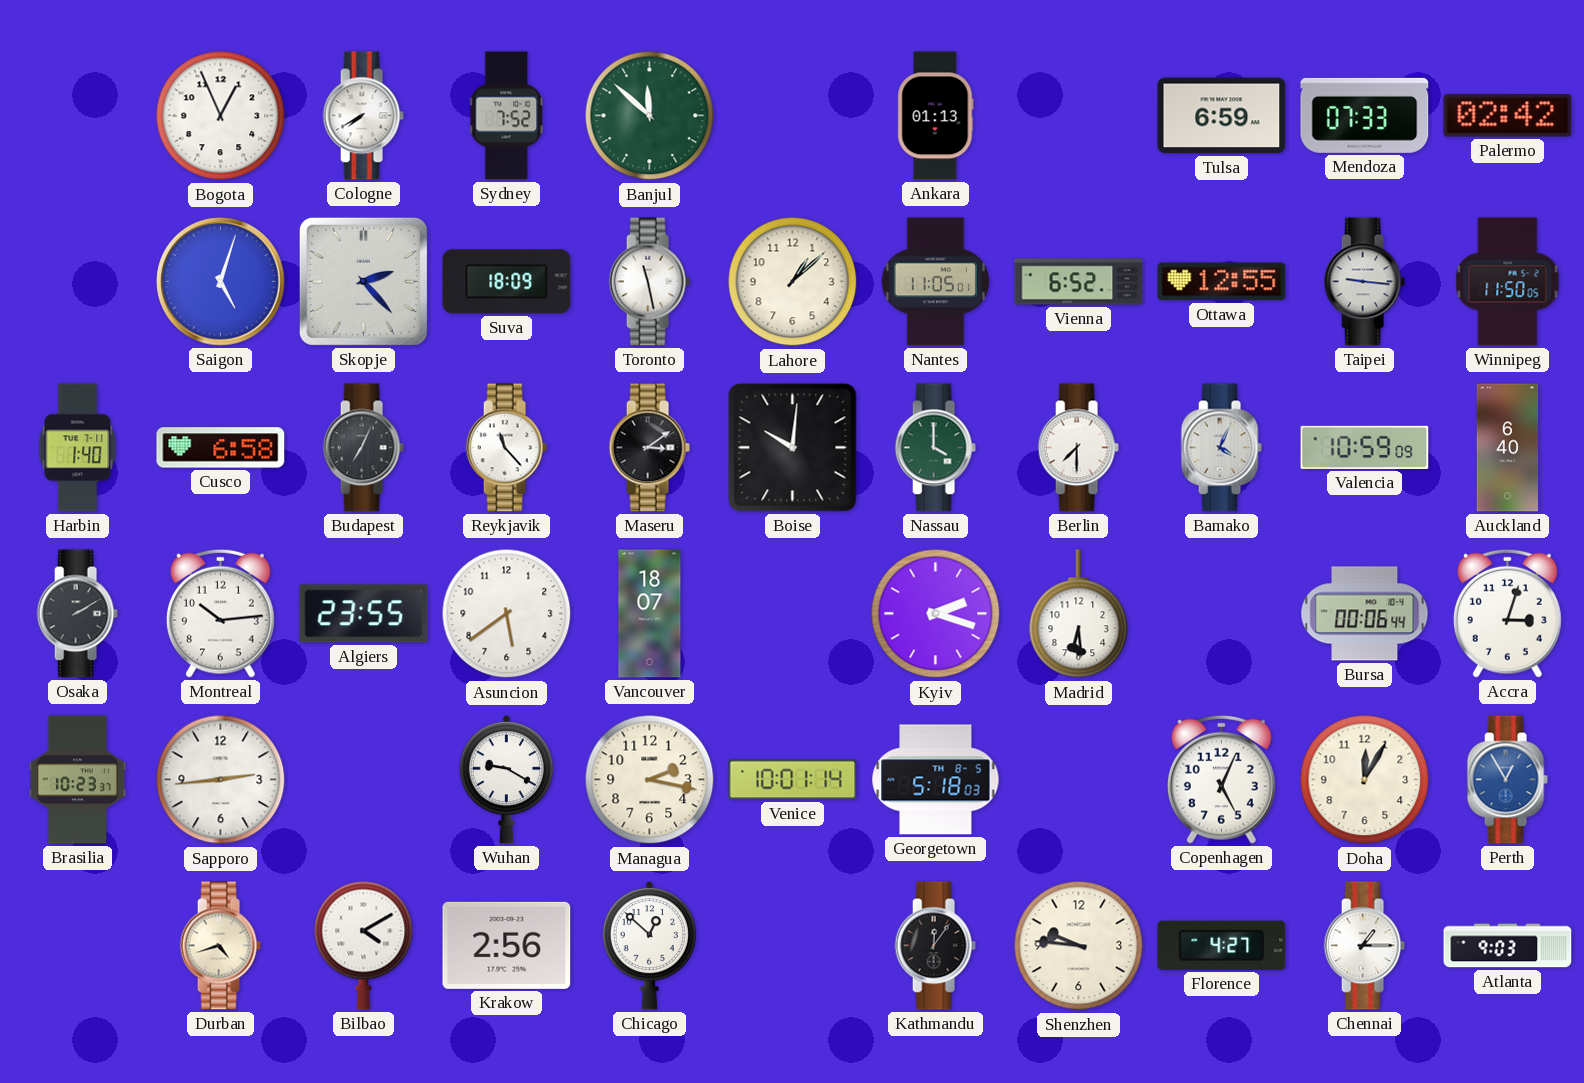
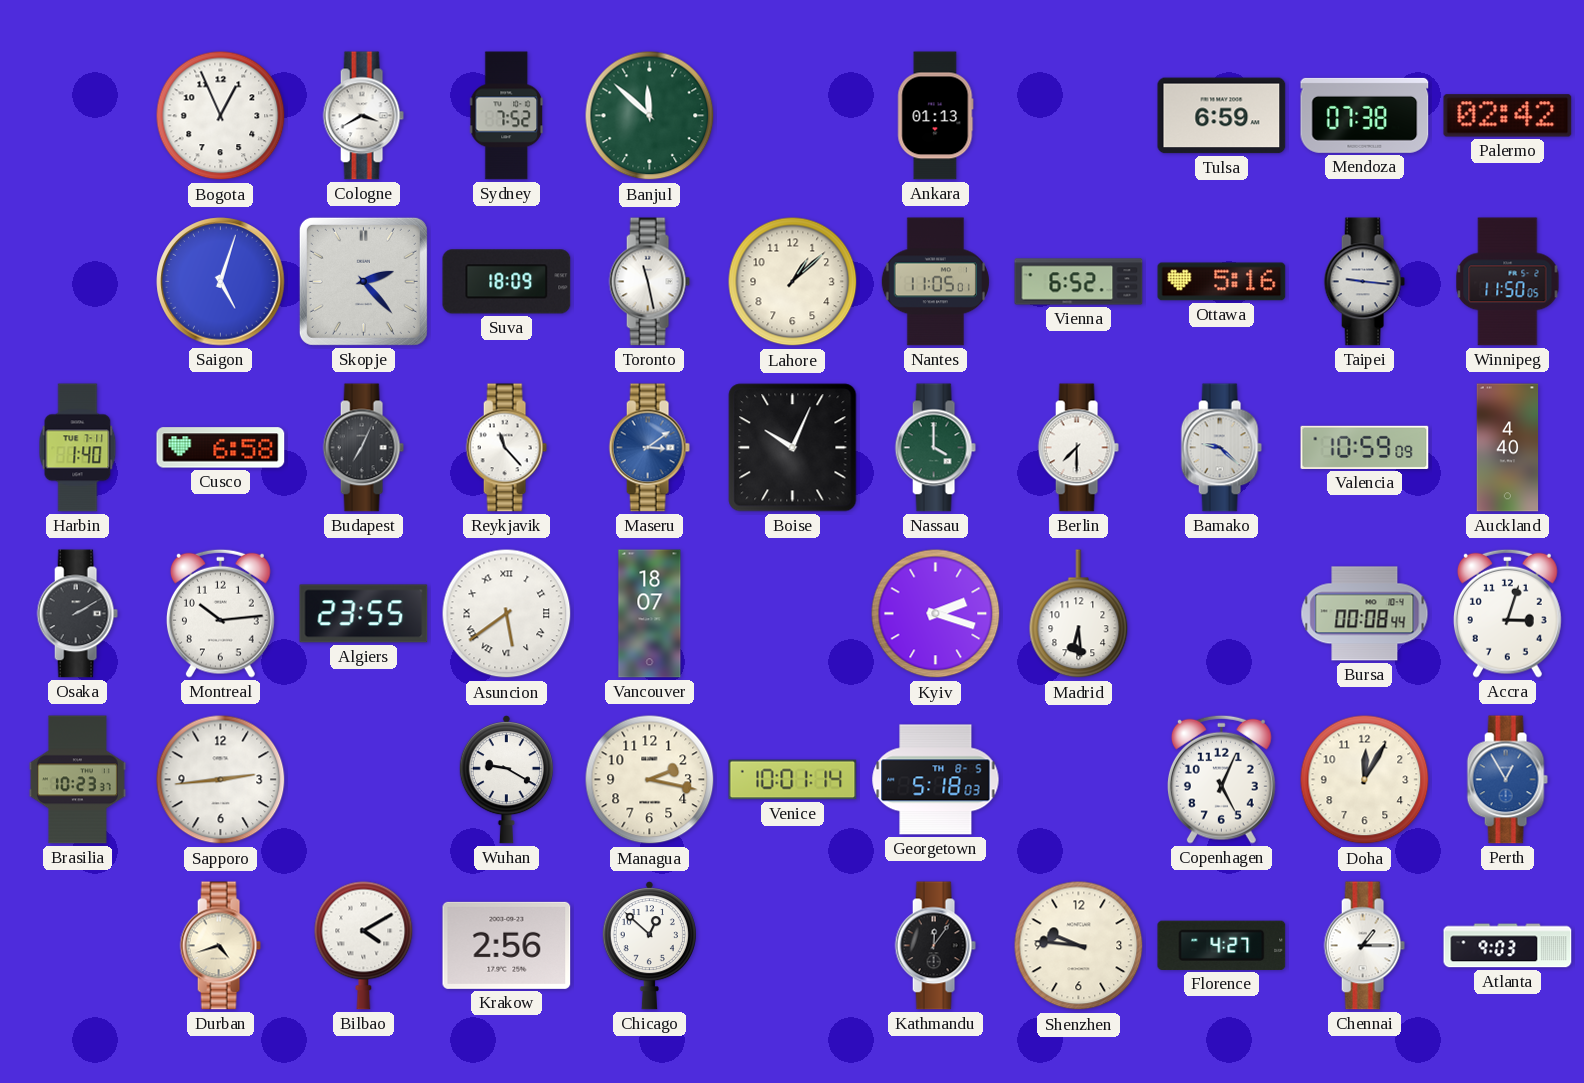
Cologne: 7:40 -> 3:40 (363, 116)
Mendoza: 07:33 -> 07:38 (1365, 115)
Ottawa: 12:55 -> 5:16 (1222, 282)
Maseru dial: black -> blue (649, 448)
Boise: 10:01 -> 10:04 (793, 448)
Bamako: 4:04 -> 9:22 (1221, 448)
Auckland: 6:40 -> 4:40 (1508, 448)
Asuncion numerals: Arabic -> Roman (507, 614)
Bursa: 00:06 -> 00:08 (1365, 614)
